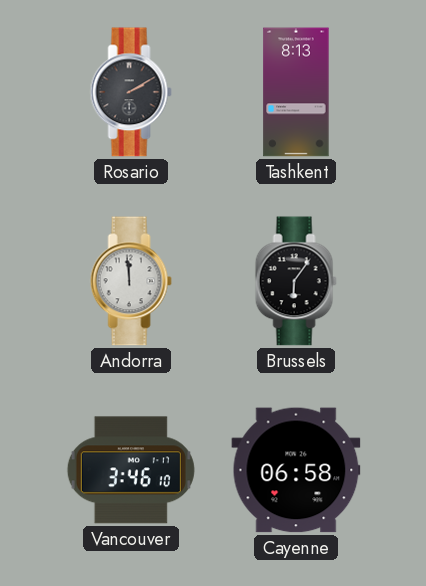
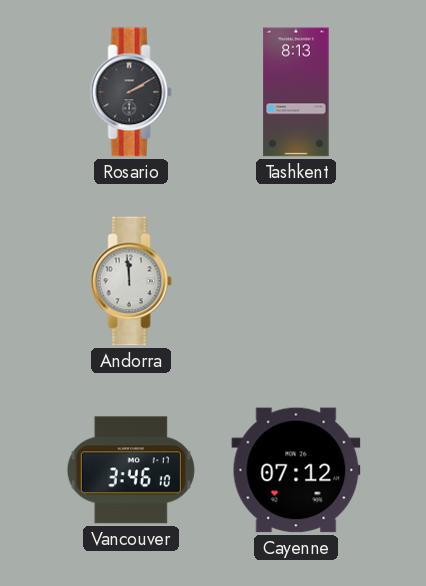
Brussels: 6:06 -> none (296, 281)
Cayenne: 06:58 -> 07:12 (296, 470)
